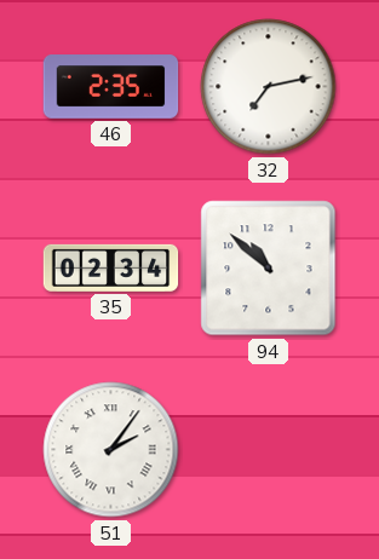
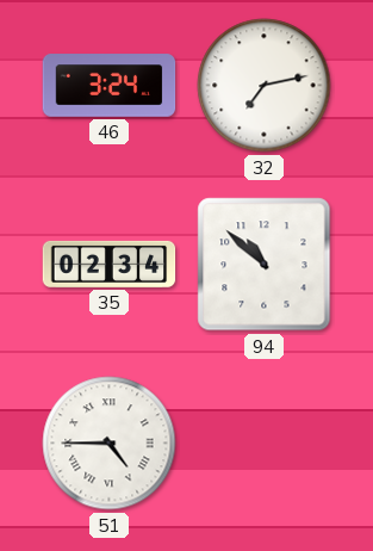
46: 2:35 -> 3:24 (110, 86)
51: 2:06 -> 4:45 (110, 444)
